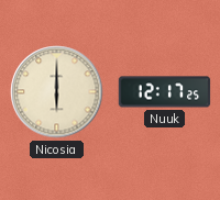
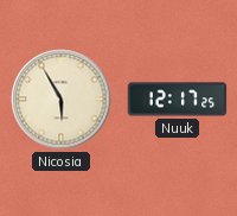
Nicosia: 6:00 -> 5:55 (62, 100)
